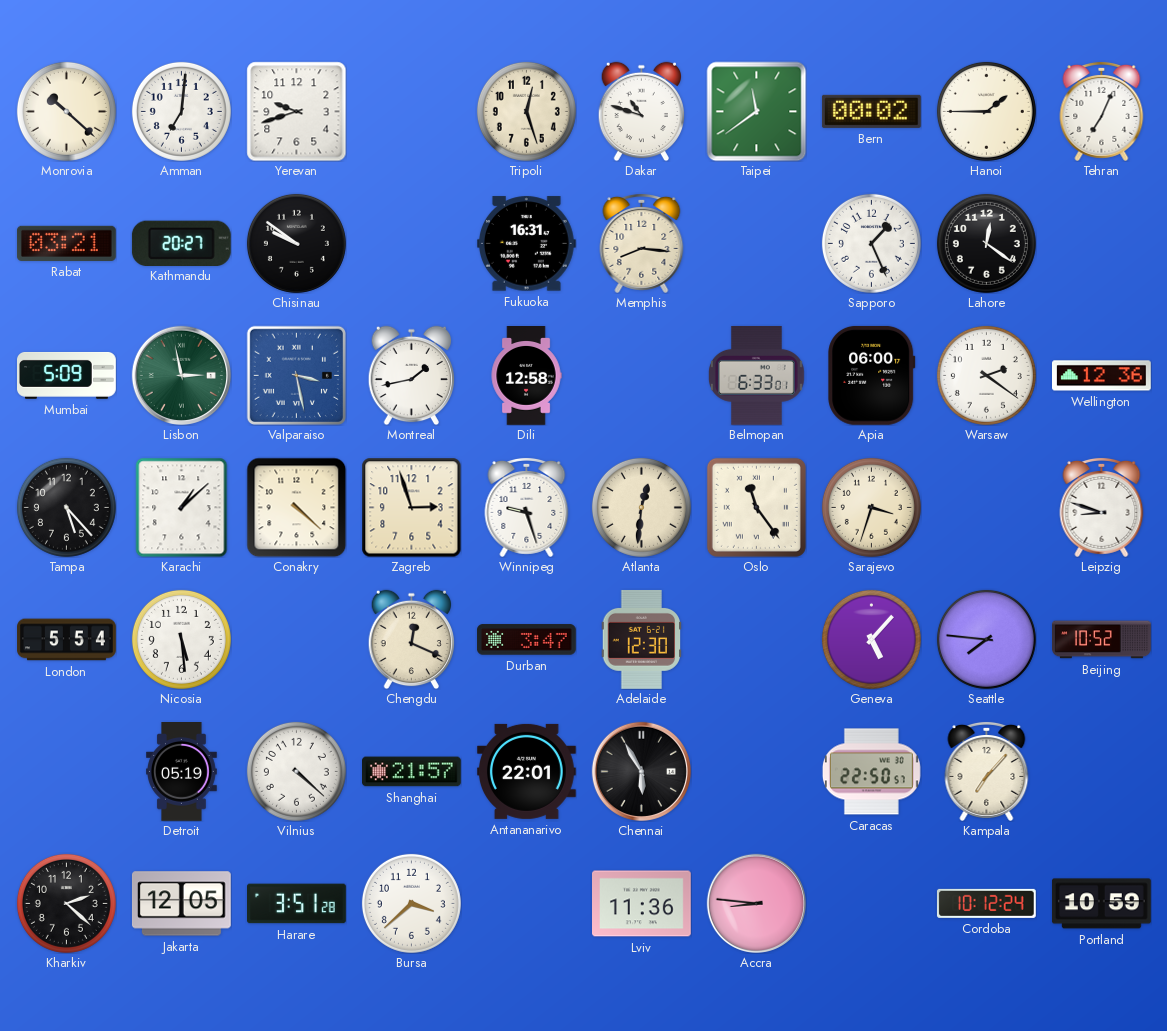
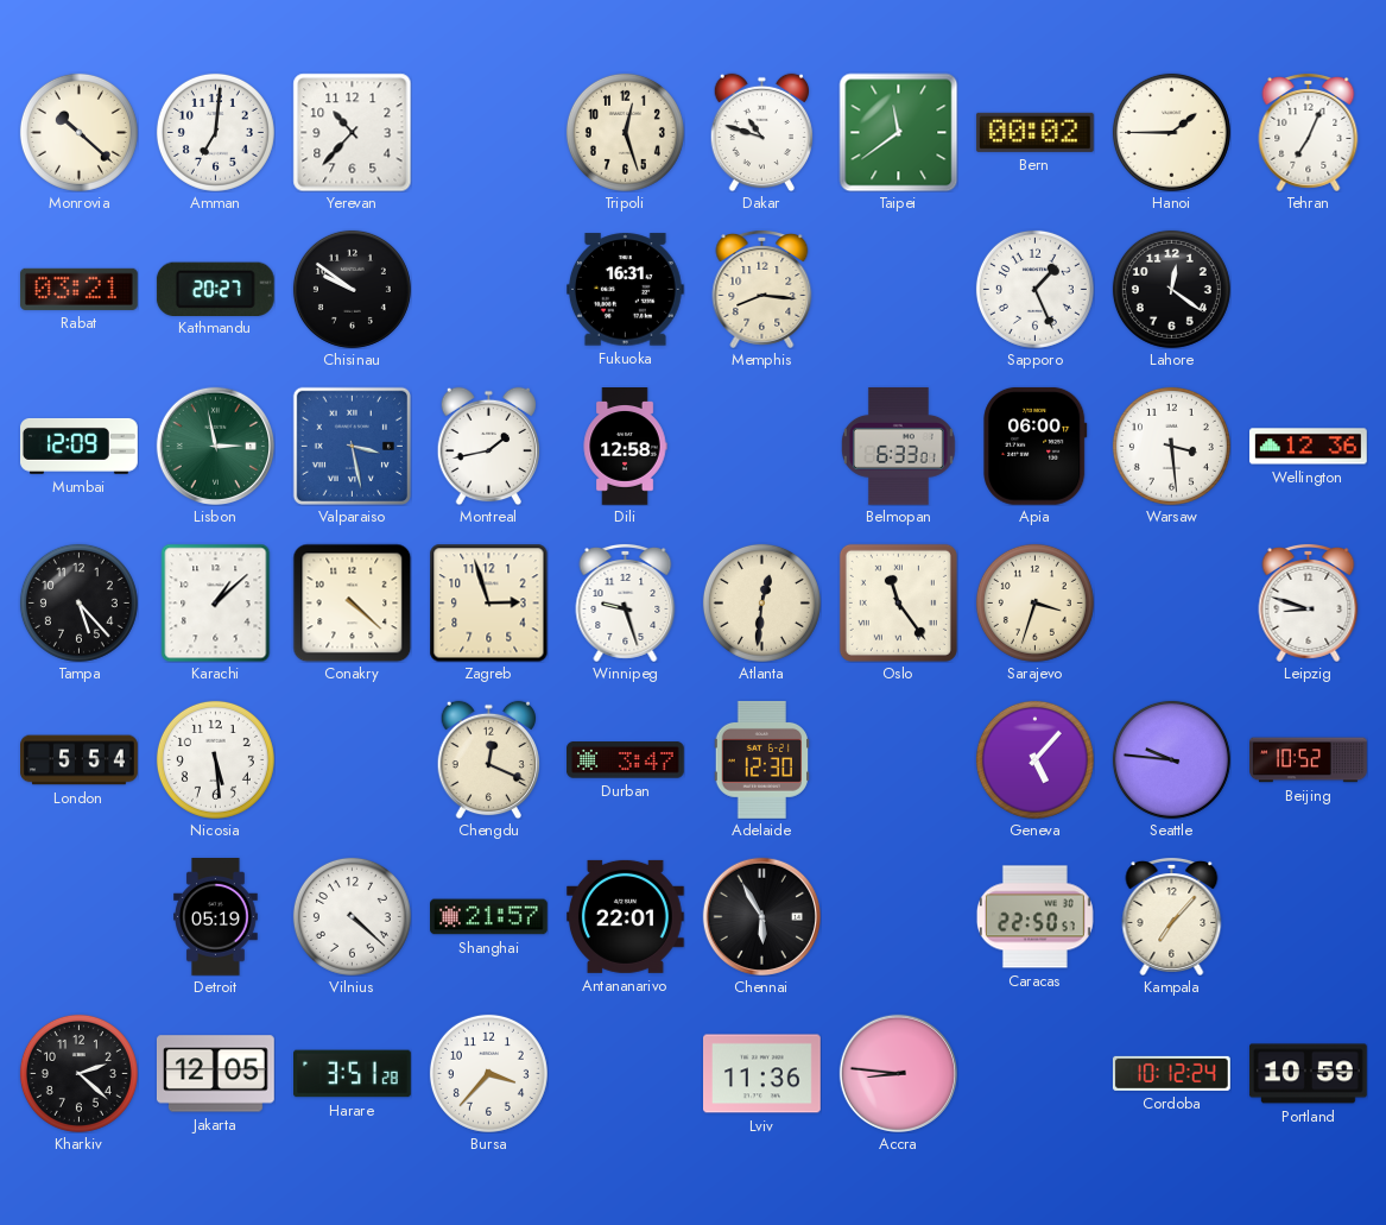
Yerevan: 9:42 -> 10:37 (352, 132)
Mumbai: 5:09 -> 12:09 (80, 446)
Warsaw: 2:21 -> 3:29 (1171, 446)
Seattle: 7:46 -> 9:46 (1171, 759)
Bursa: 3:38 -> 3:37 (488, 1073)
